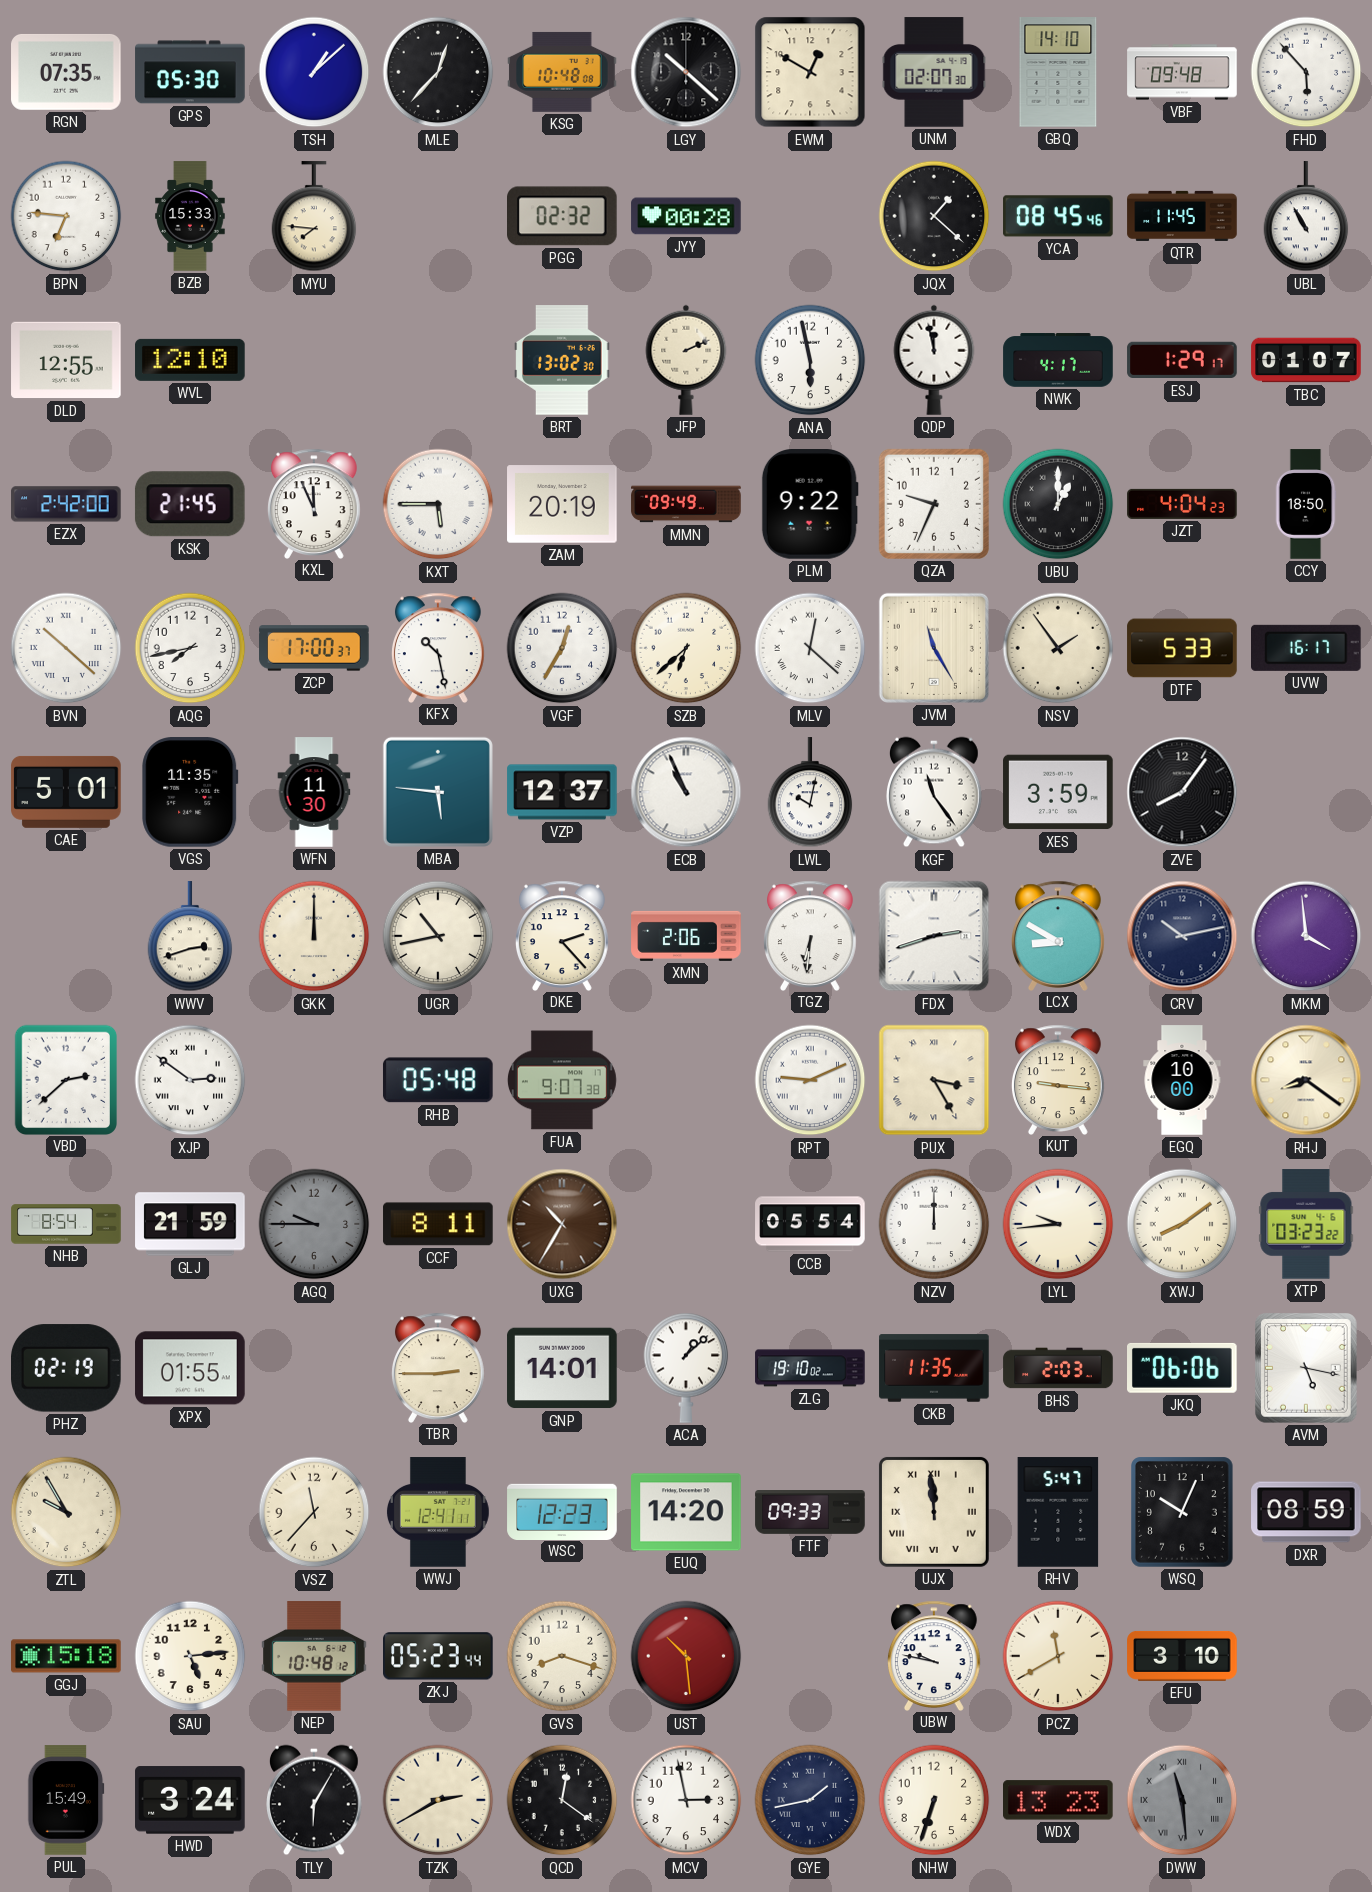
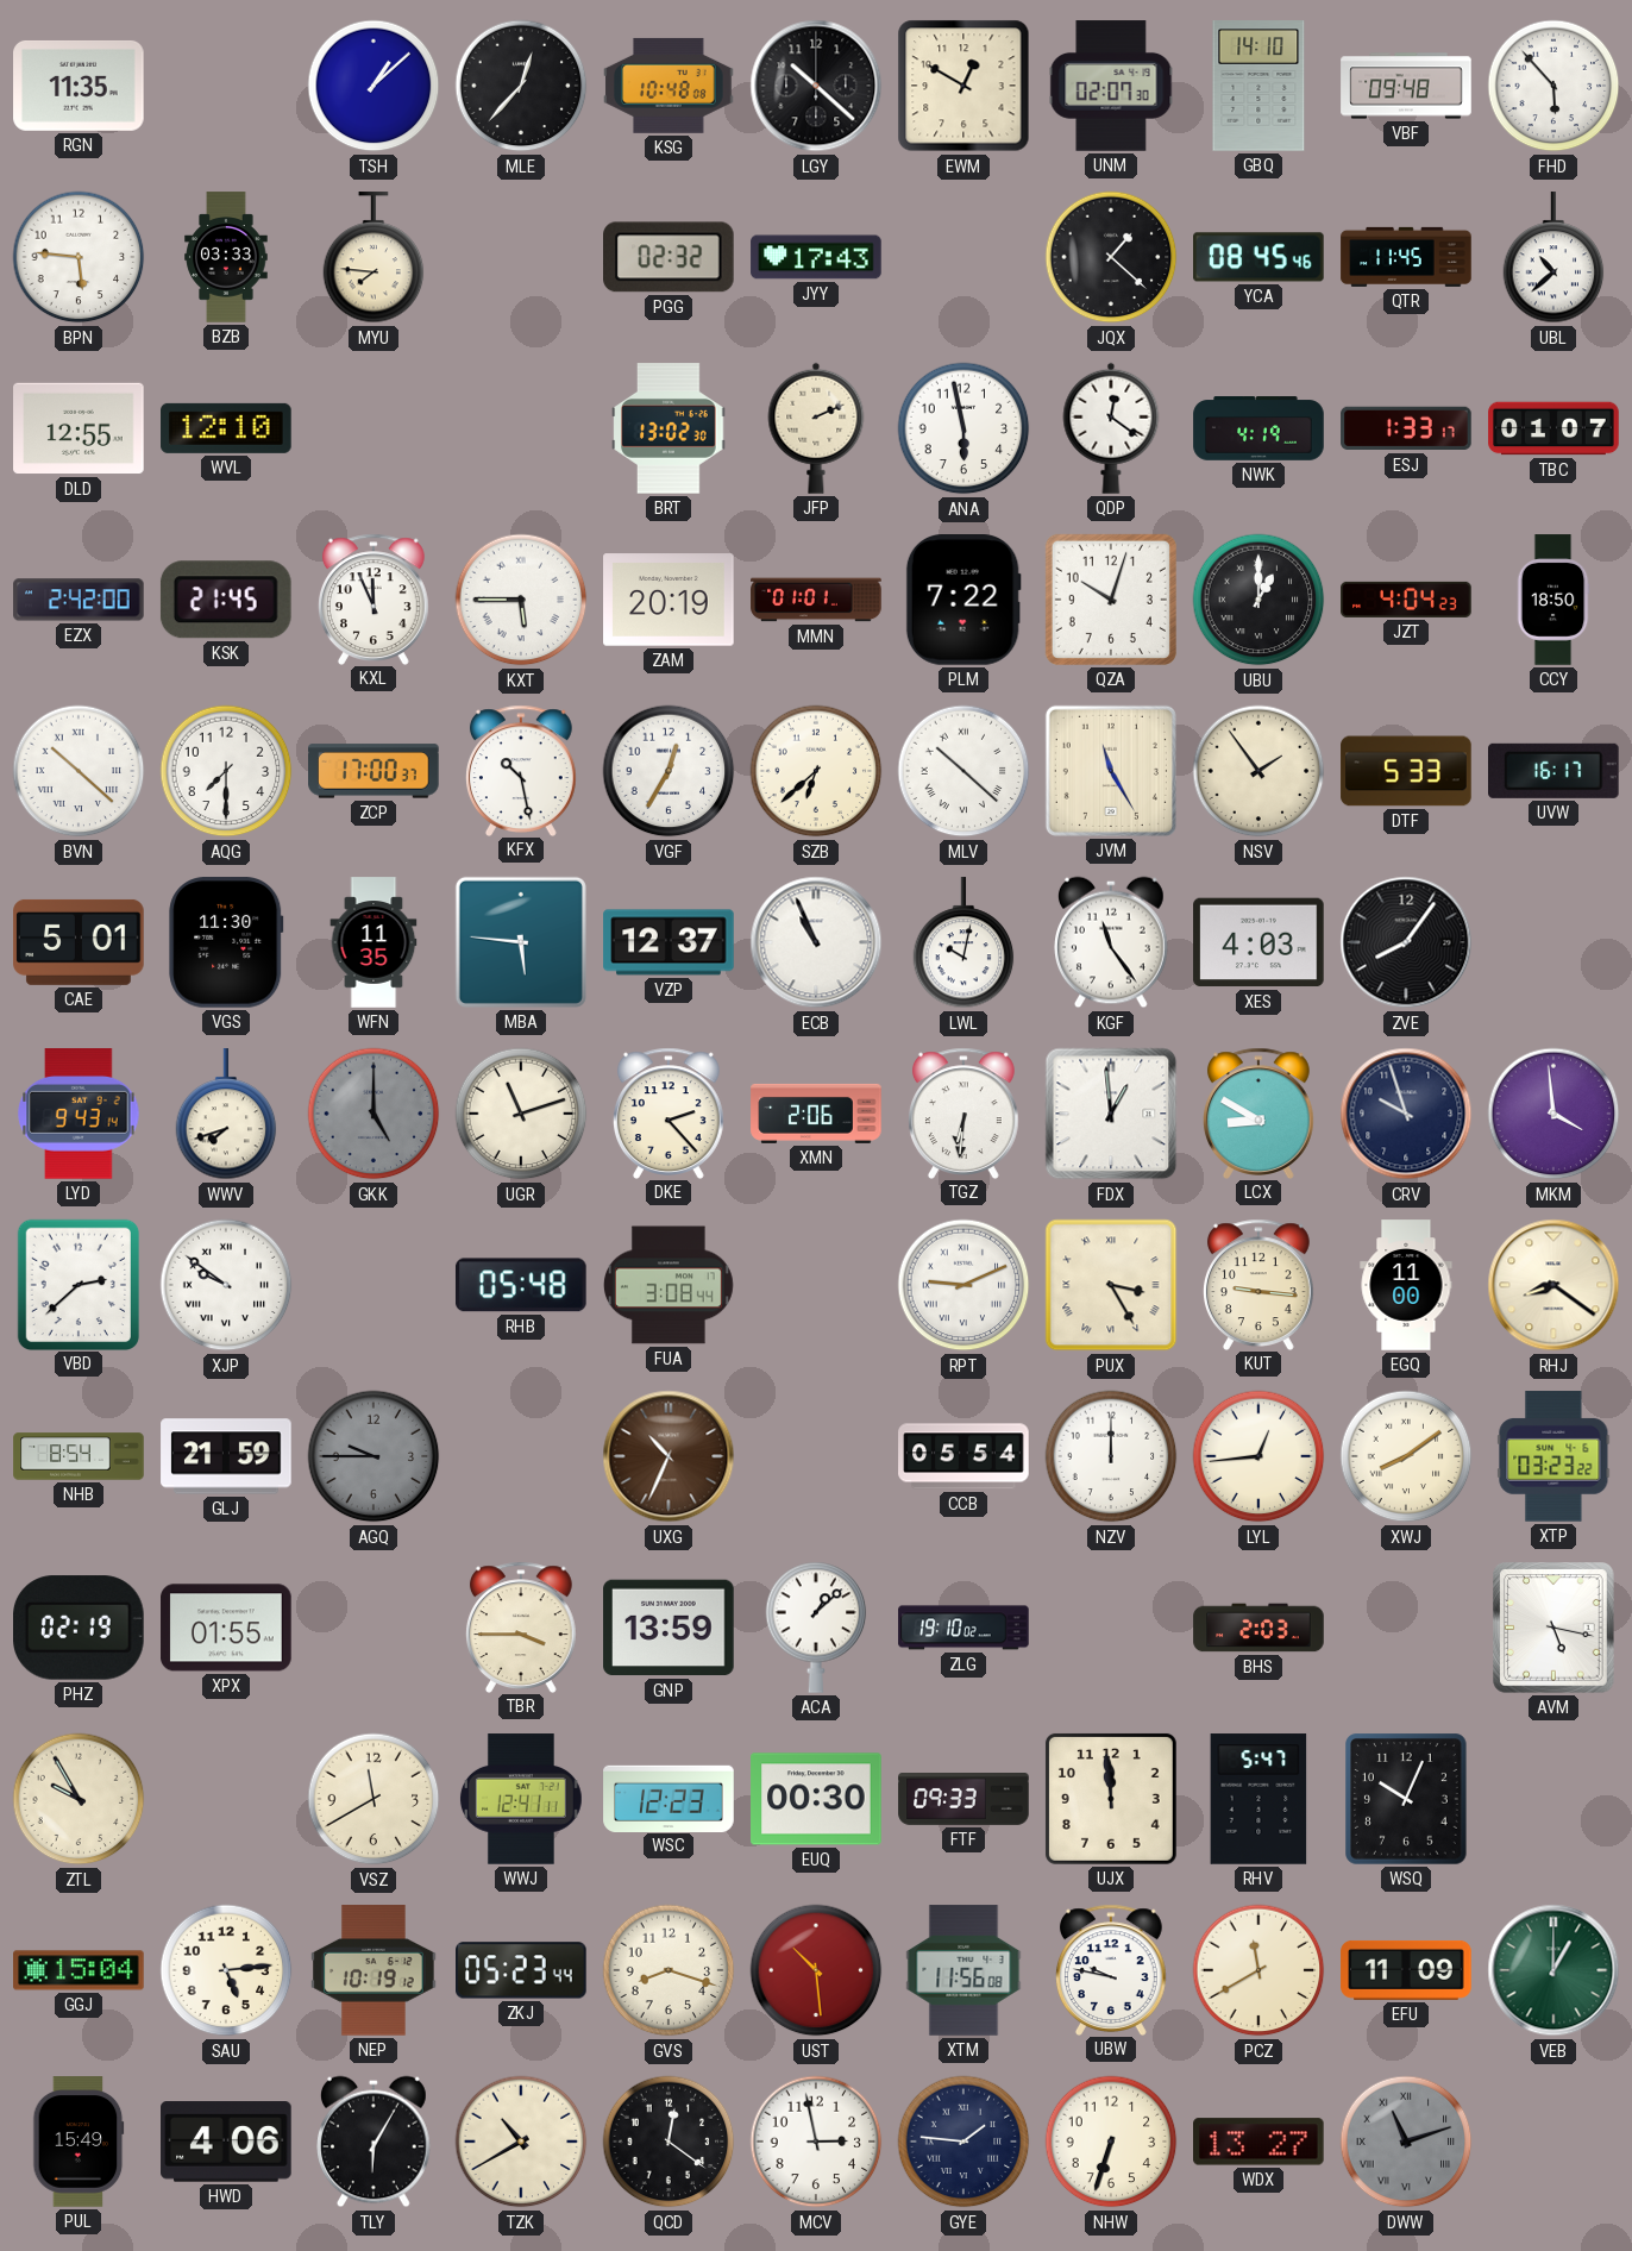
RGN: 07:35 -> 11:35 (79, 86)
GPS: 05:30 -> none (190, 72)
BPN: 6:46 -> 5:46 (79, 257)
BZB: 15:33 -> 03:33 (226, 257)
JYY: 00:28 -> 17:43 (816, 257)
UBL: 10:55 -> 10:38 (1553, 258)
QDP: 11:58 -> 12:21 (1111, 428)
NWK: 4:17 -> 4:19 (1258, 428)
ESJ: 1:29 -> 1:33 (1406, 428)
MMN: 09:49 -> 01:01 (816, 600)
PLM: 9:22 -> 7:22 (963, 600)
QZA: 9:34 -> 10:03 (1111, 600)
AQG: 7:43 -> 7:30 (226, 771)
MLV: 12:22 -> 10:22 (963, 771)
VGS: 11:35 -> 11:30 (226, 942)
WFN: 11:30 -> 11:35 (374, 942)
XES: 3:59 -> 4:03 (1258, 942)
LYD: none -> 9:43 (79, 1114)
WWV: 2:42 -> 7:42 (226, 1115)
GKK: 12:00 -> 5:00 (374, 1114)
GKK dial: cream -> grey (374, 1114)
UGR: 10:43 -> 11:12 (521, 1114)
FDX: 2:42 -> 12:59 (1111, 1114)
CRV: 10:13 -> 9:57 (1406, 1114)
XJP: 2:51 -> 9:51 (226, 1285)
FUA: 9:07 -> 3:08 (669, 1285)
EGQ: 10:00 -> 11:00 (1406, 1285)
CCF: 8:11 -> none (438, 1224)
UXG: 10:35 -> 10:34 (669, 1456)
LYL: 9:44 -> 12:44 (1258, 1456)
TBR: 2:45 -> 3:45 (521, 1626)
GNP: 14:01 -> 13:59 (669, 1628)
CKB: 11:35 -> none (934, 1368)
JKQ: 06:06 -> none (1183, 1368)
VSZ: 11:37 -> 11:40 (374, 1799)
EUQ: 14:20 -> 00:30 (816, 1799)
UJX numerals: Roman -> Arabic (1111, 1799)
DXR: 08:59 -> none (1306, 1512)
GGJ: 15:18 -> 15:04 (79, 1970)
NEP: 10:48 -> 10:19 (374, 1970)
XTM: none -> 11:56 (963, 1970)
EFU: 3:10 -> 11:09 (1406, 1970)
VEB: none -> 1:00 (1553, 1970)
HWD: 3:24 -> 4:06 (226, 2142)
TZK: 2:40 -> 10:40 (521, 2142)
GYE: 1:43 -> 1:46 (963, 2142)
WDX: 13:23 -> 13:27 (1260, 2142)
DWW: 11:29 -> 11:12 (1406, 2142)
